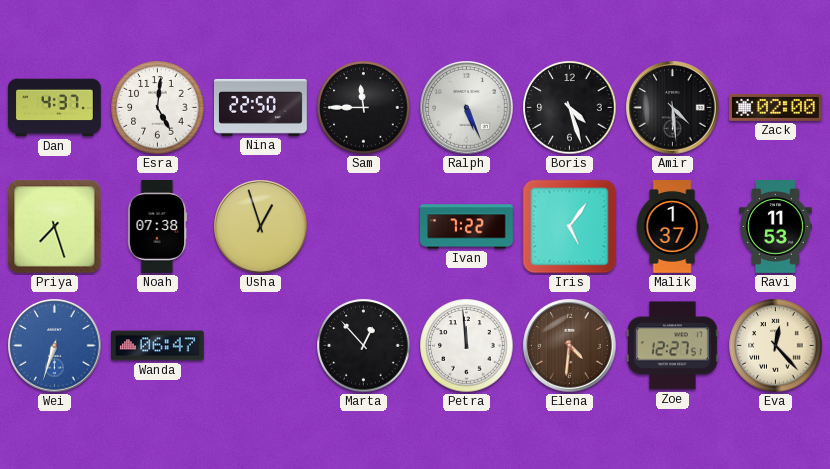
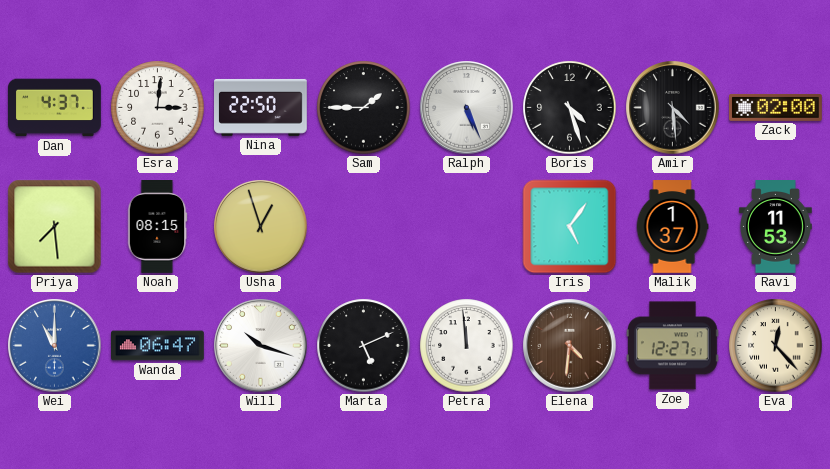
Esra: 5:01 -> 3:01 (158, 108)
Sam: 11:45 -> 1:45 (364, 108)
Priya: 7:27 -> 7:29 (55, 227)
Noah: 07:38 -> 08:15 (157, 227)
Ivan: 7:22 -> none (467, 227)
Wei: 6:33 -> 11:00 (55, 346)
Will: none -> 10:18 (261, 346)
Marta: 12:53 -> 5:11 (364, 346)
